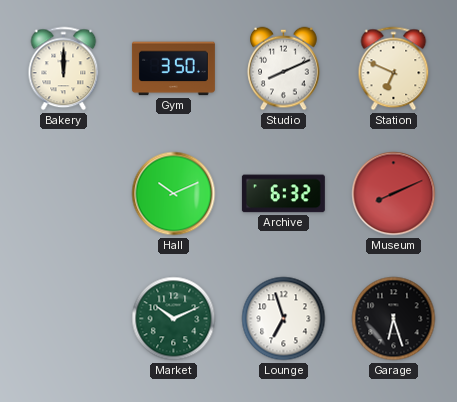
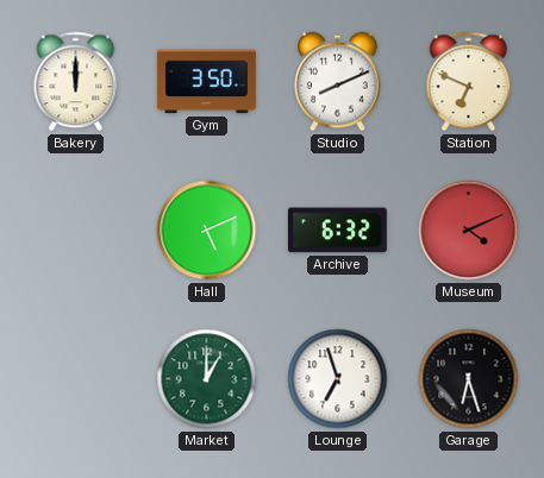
Hall: 10:11 -> 5:11 (207, 231)
Museum: 8:11 -> 4:11 (469, 231)
Market: 10:11 -> 1:00 (207, 379)
